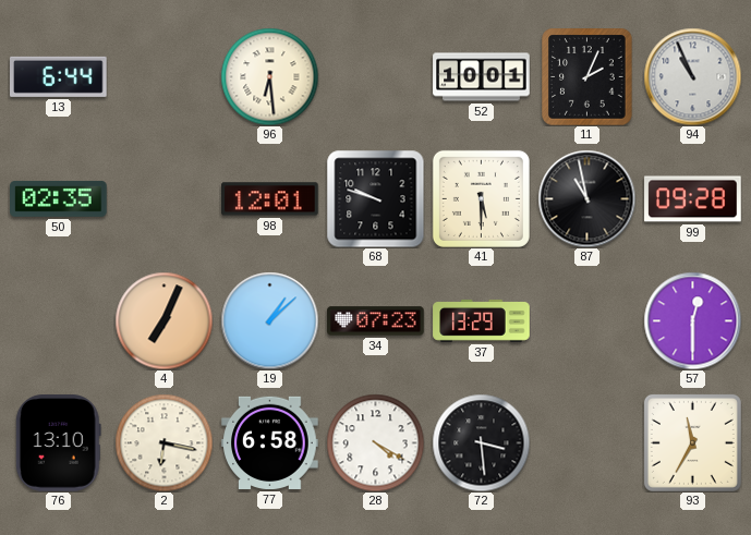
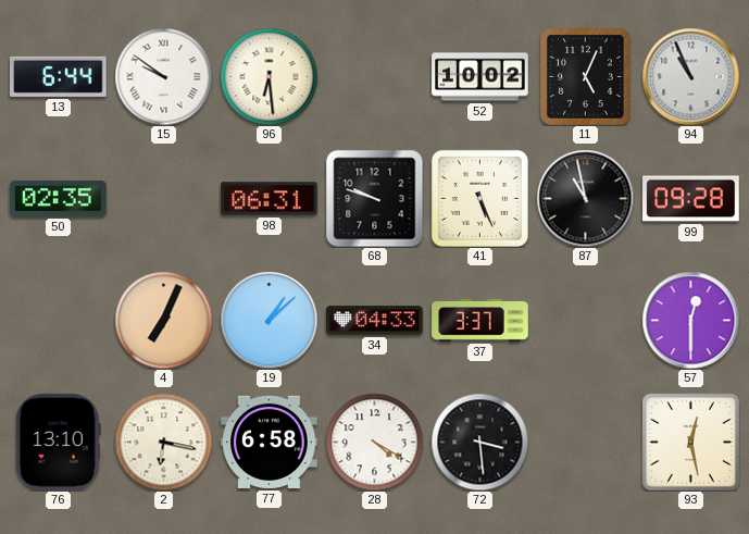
15: none -> 9:51 (163, 76)
52: 10:01 -> 10:02 (480, 77)
11: 2:04 -> 5:04 (586, 77)
98: 12:01 -> 06:31 (270, 199)
41: 5:30 -> 5:26 (479, 198)
34: 07:23 -> 04:33 (375, 321)
37: 13:29 -> 3:37 (480, 320)
93: 11:35 -> 12:28 (690, 442)
